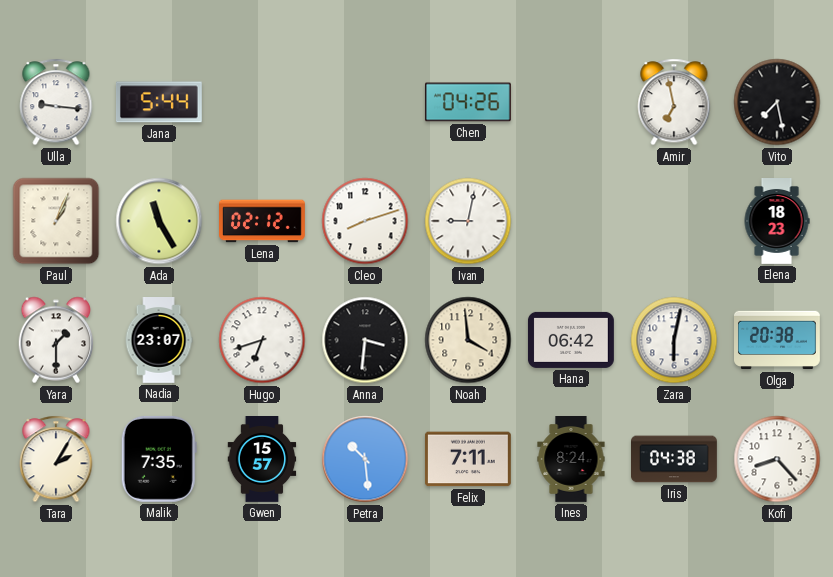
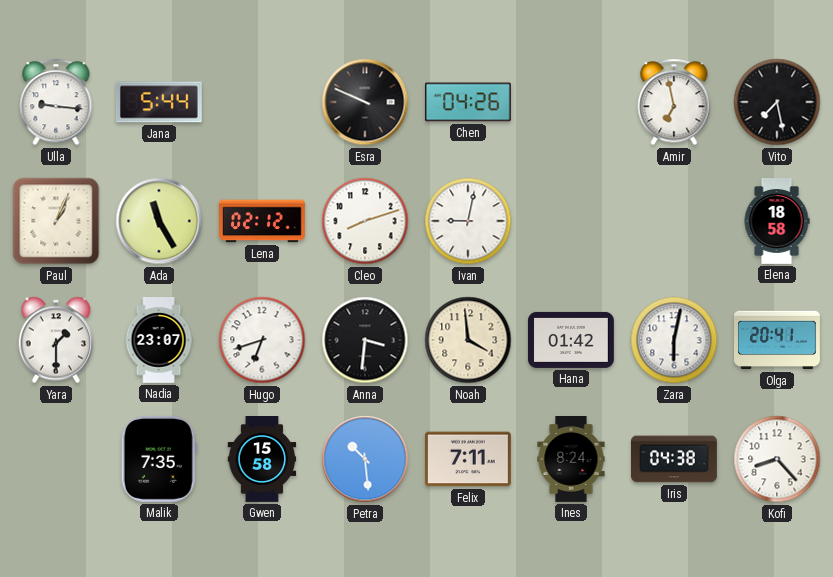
Esra: none -> 9:49 (365, 102)
Elena: 18:23 -> 18:58 (777, 222)
Hana: 06:42 -> 01:42 (571, 340)
Olga: 20:38 -> 20:41 (778, 340)
Tara: 2:05 -> none (56, 459)
Gwen: 15:57 -> 15:58 (262, 460)
